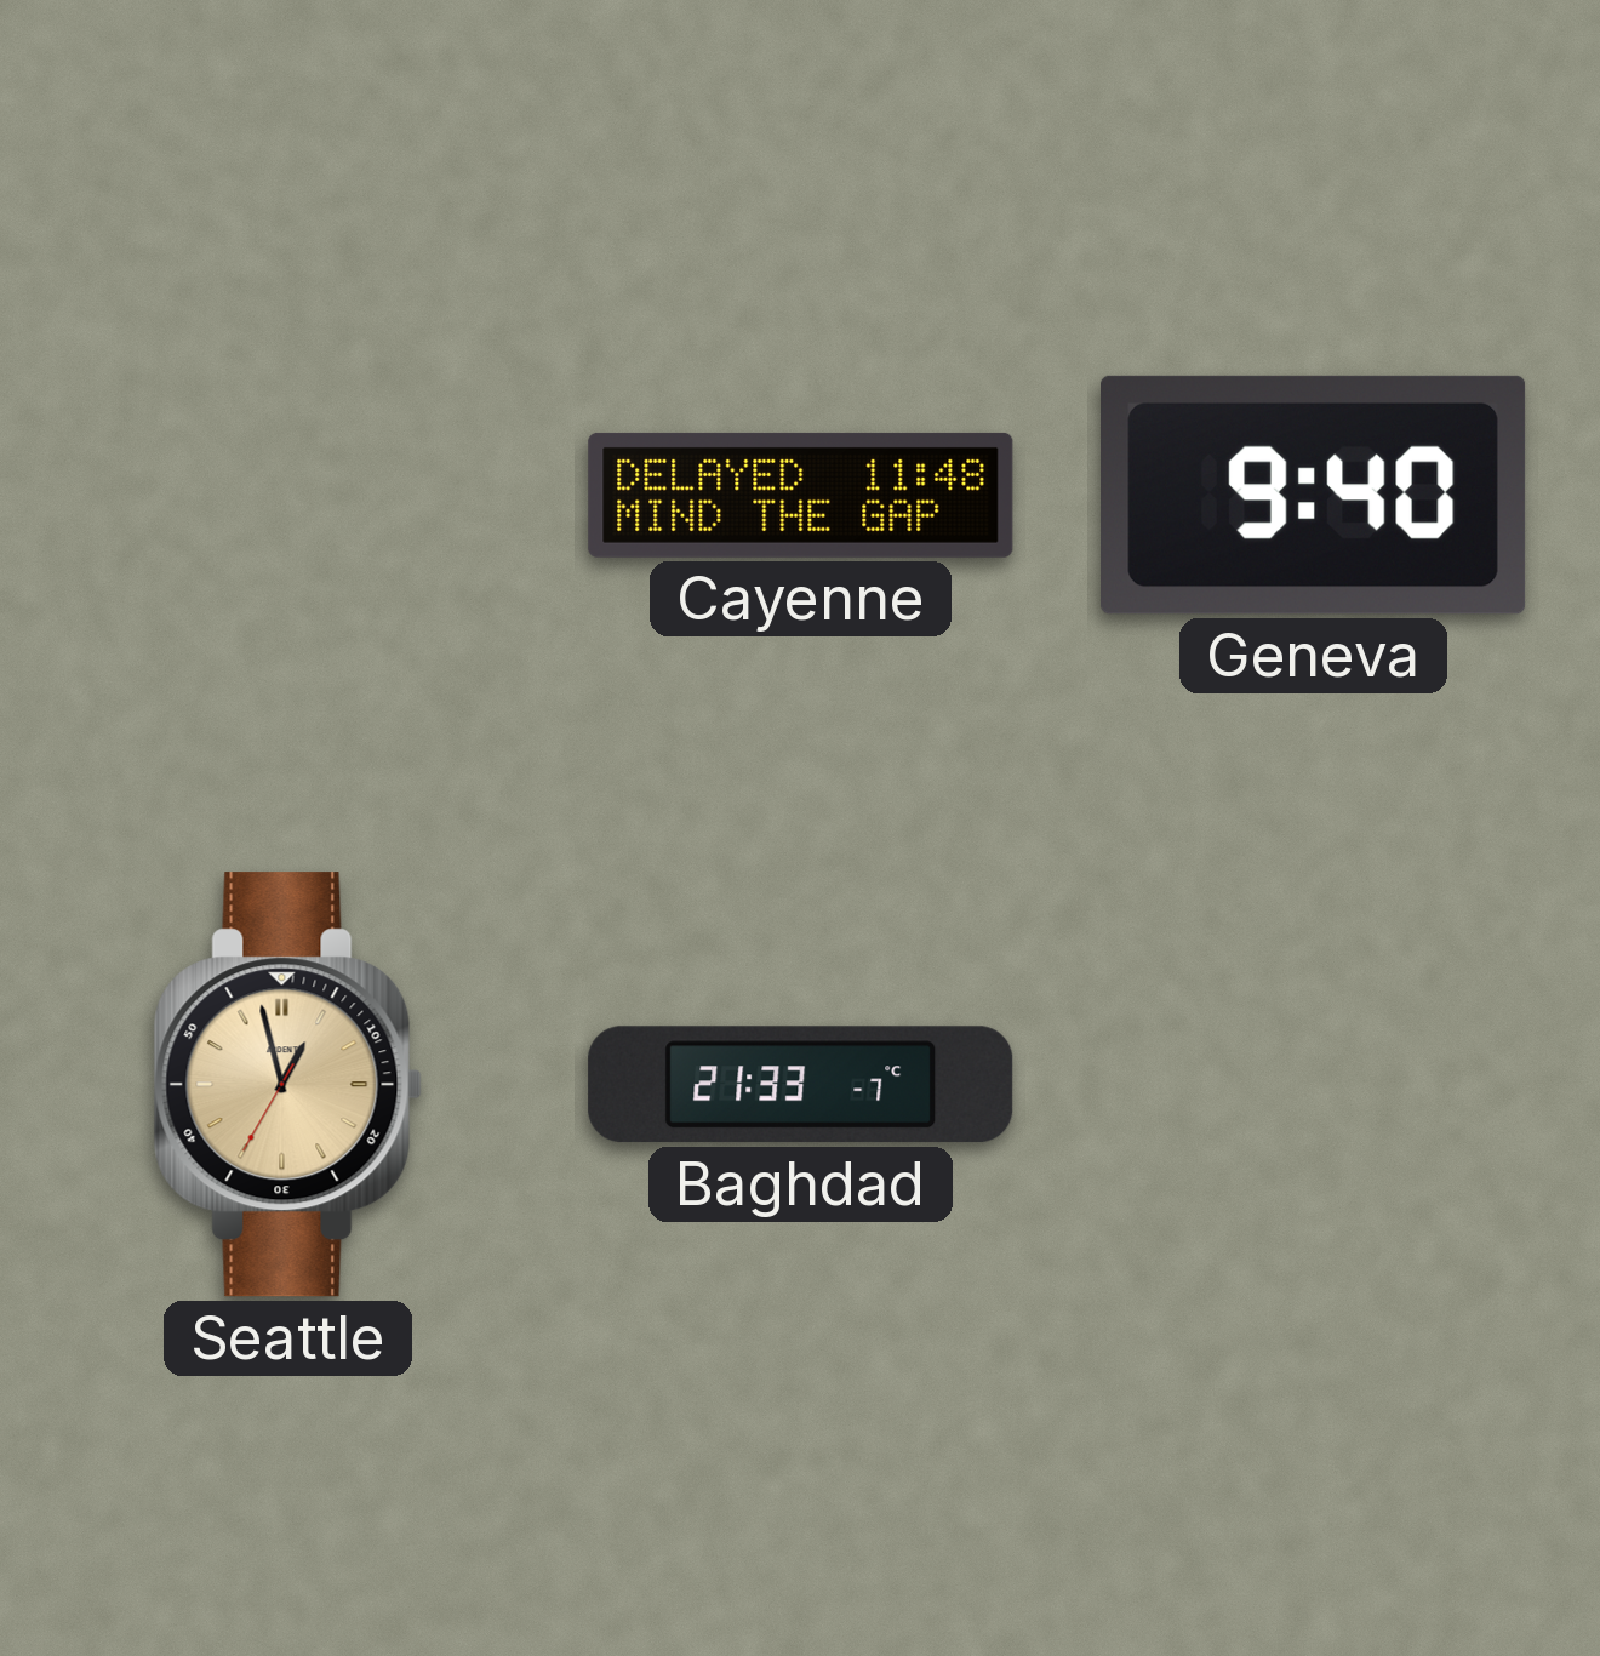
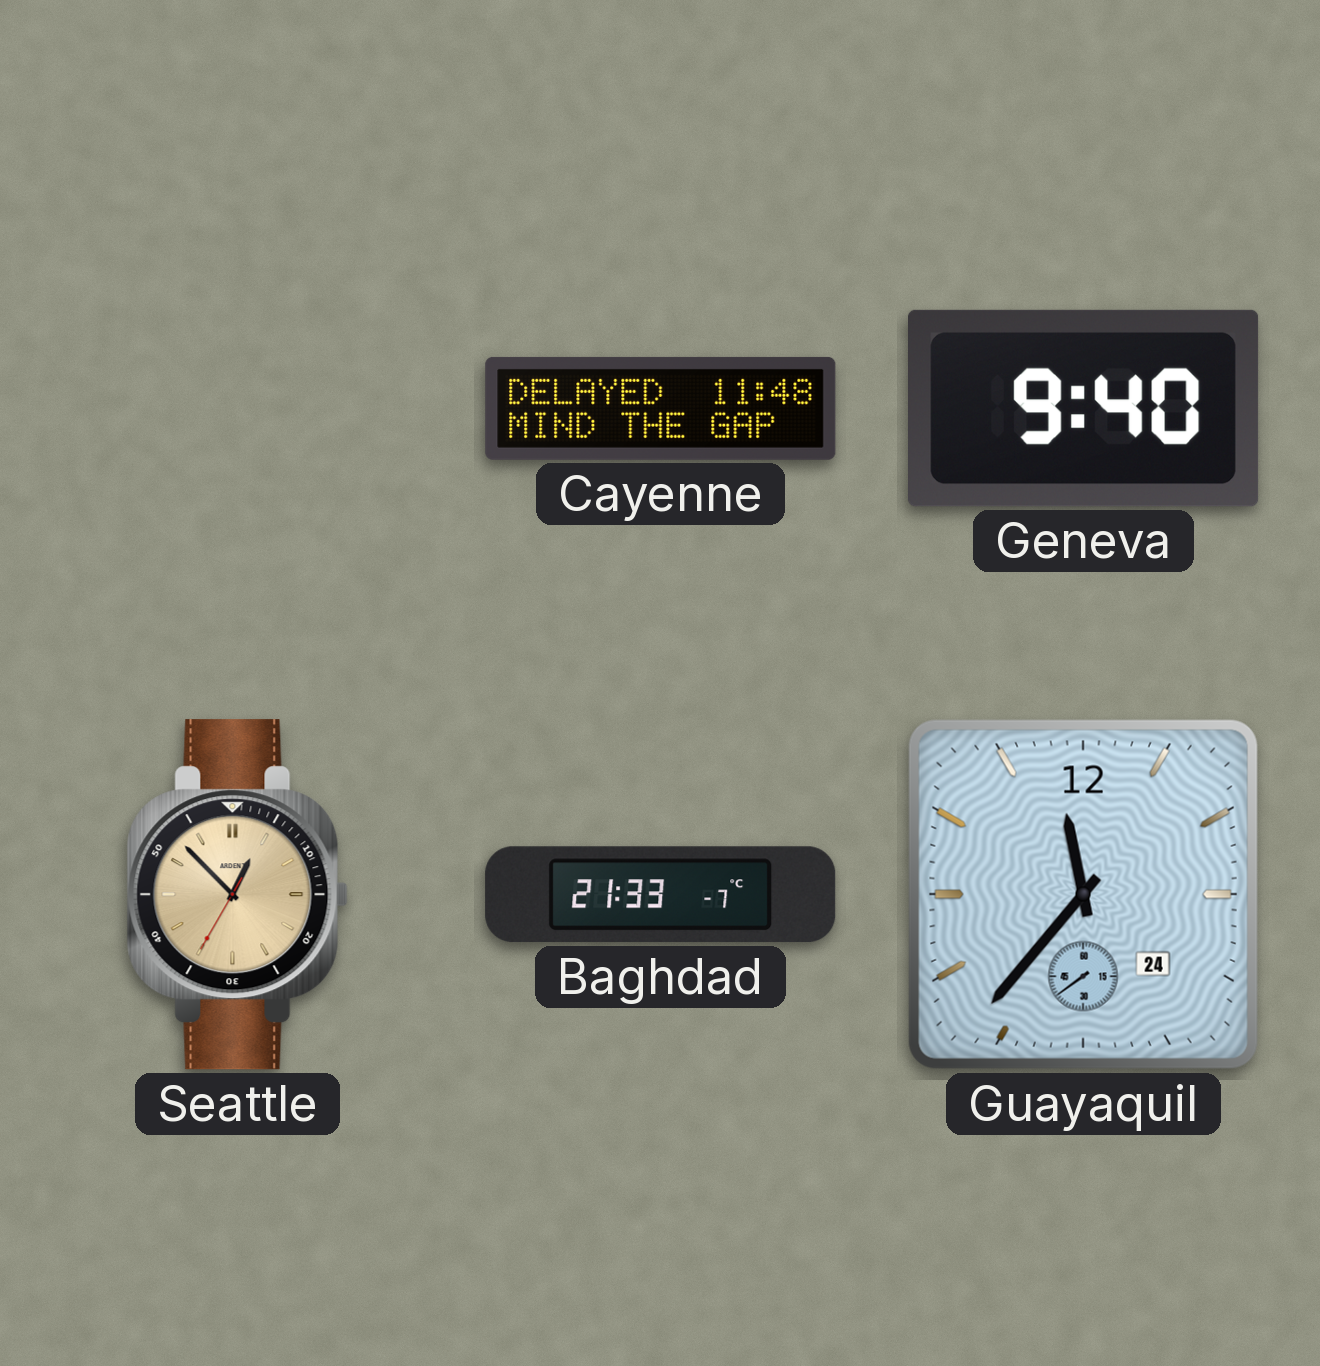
Seattle: 12:57 -> 12:52 (237, 895)
Guayaquil: none -> 11:36 (1083, 894)
